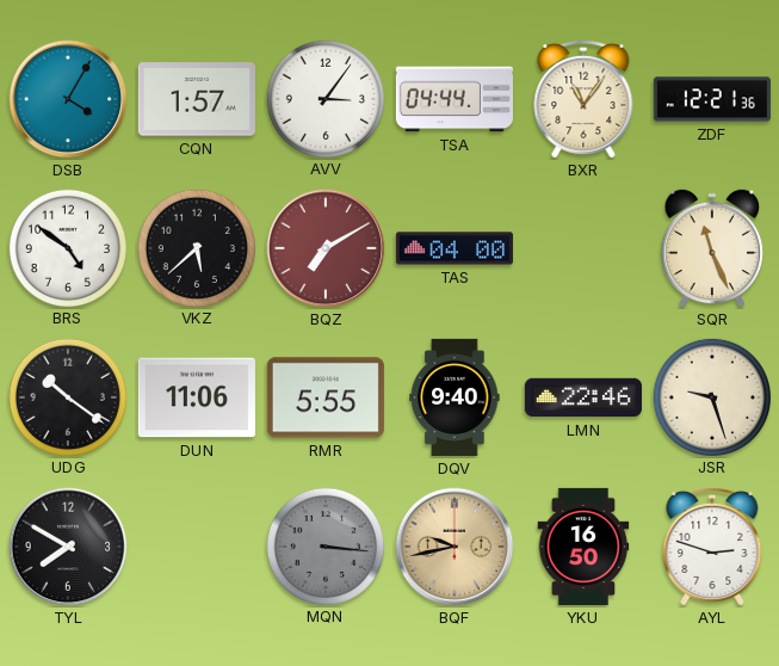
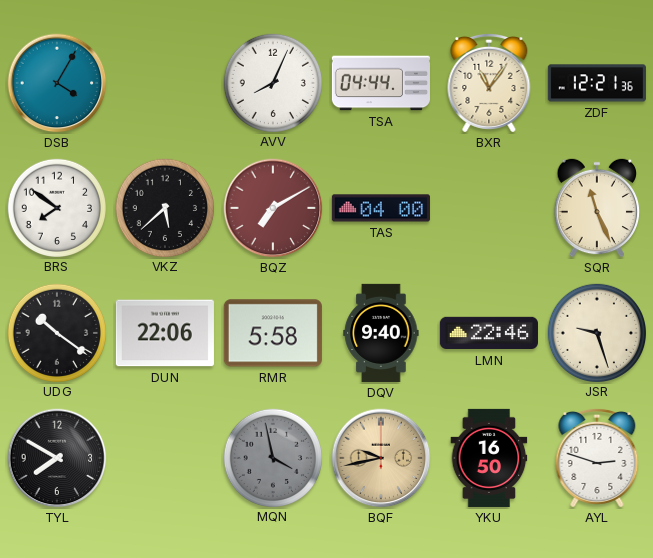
CQN: 1:57 -> none (197, 99)
AVV: 3:06 -> 8:04 (272, 82)
BRS: 4:51 -> 7:51 (56, 207)
DUN: 11:06 -> 22:06 (165, 333)
RMR: 5:55 -> 5:58 (273, 333)
MQN: 3:16 -> 3:58 (272, 457)
